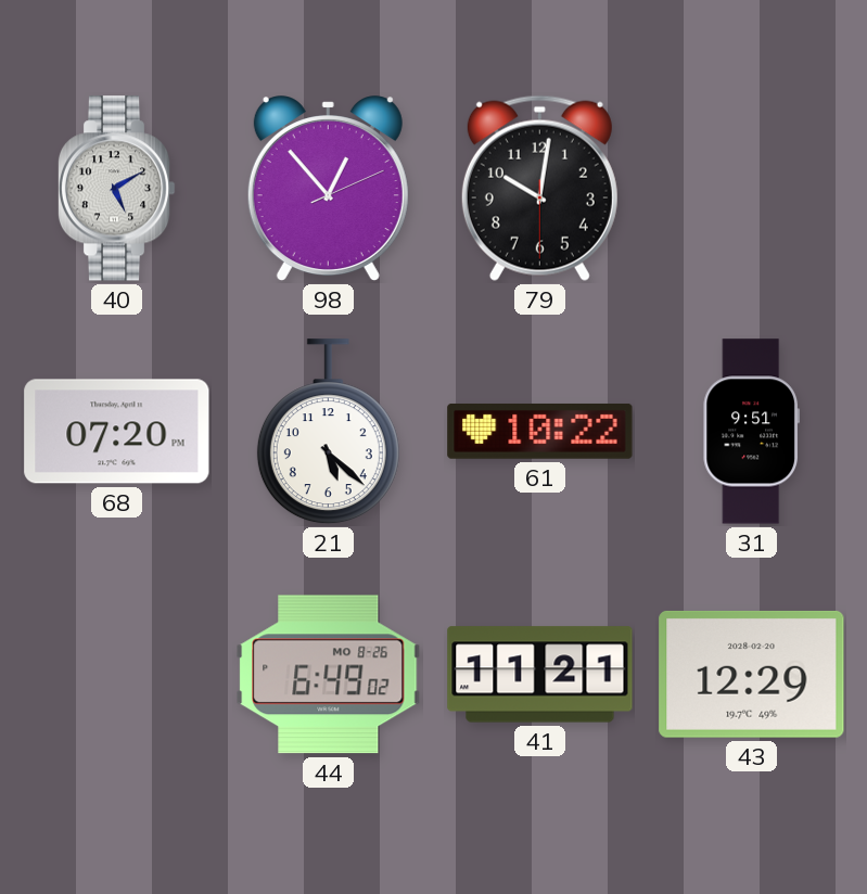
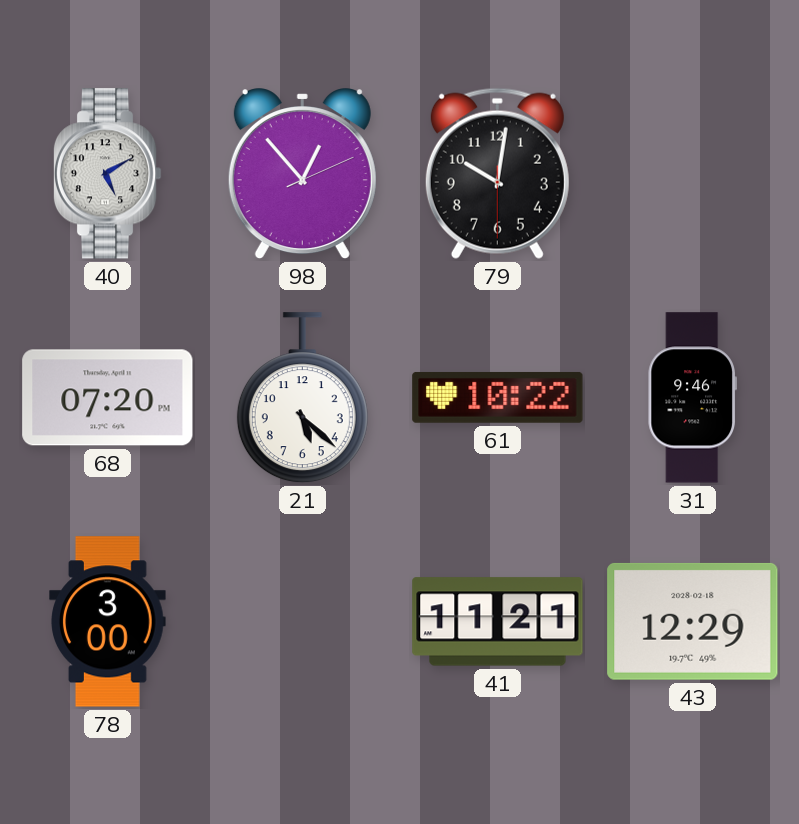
31: 9:51 -> 9:46 (692, 398)
78: none -> 3:00 (108, 622)
44: 6:49 -> none (329, 675)
43 date: 2028-02-20 -> 2028-02-18 (693, 621)
